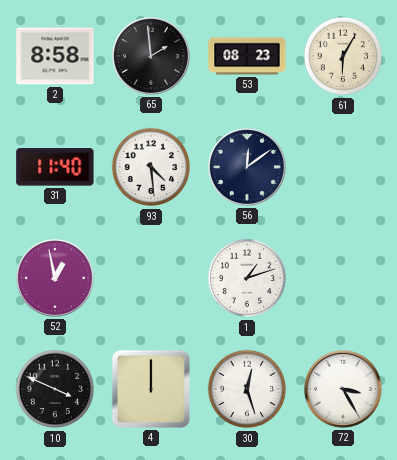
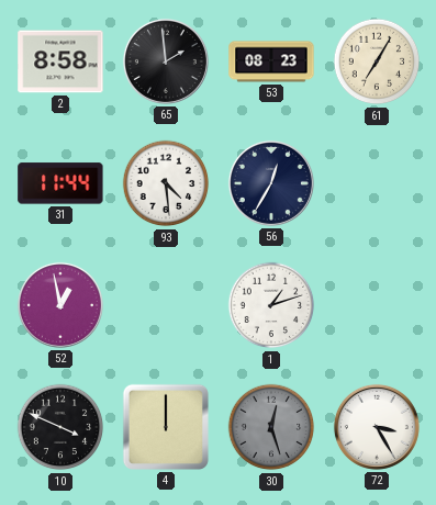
61: 6:05 -> 7:05 (377, 61)
31: 11:40 -> 11:44 (60, 183)
56: 12:09 -> 12:35 (271, 183)
30 dial: white -> grey (271, 427)
